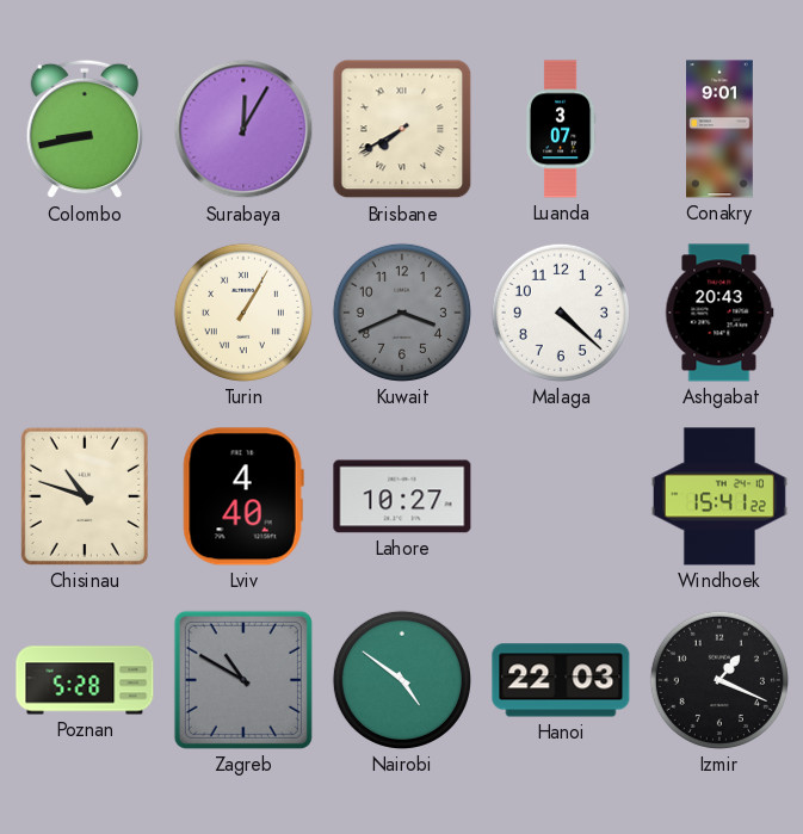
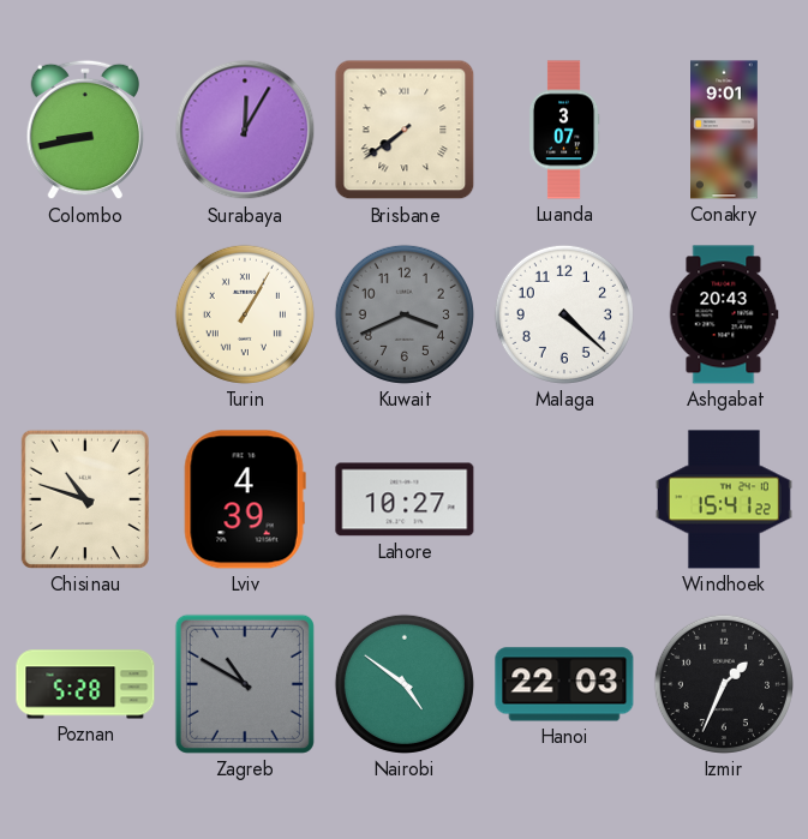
Brisbane: 7:40 -> 7:39 (405, 130)
Lviv: 4:40 -> 4:39 (245, 499)
Izmir: 1:19 -> 1:34 (724, 684)
